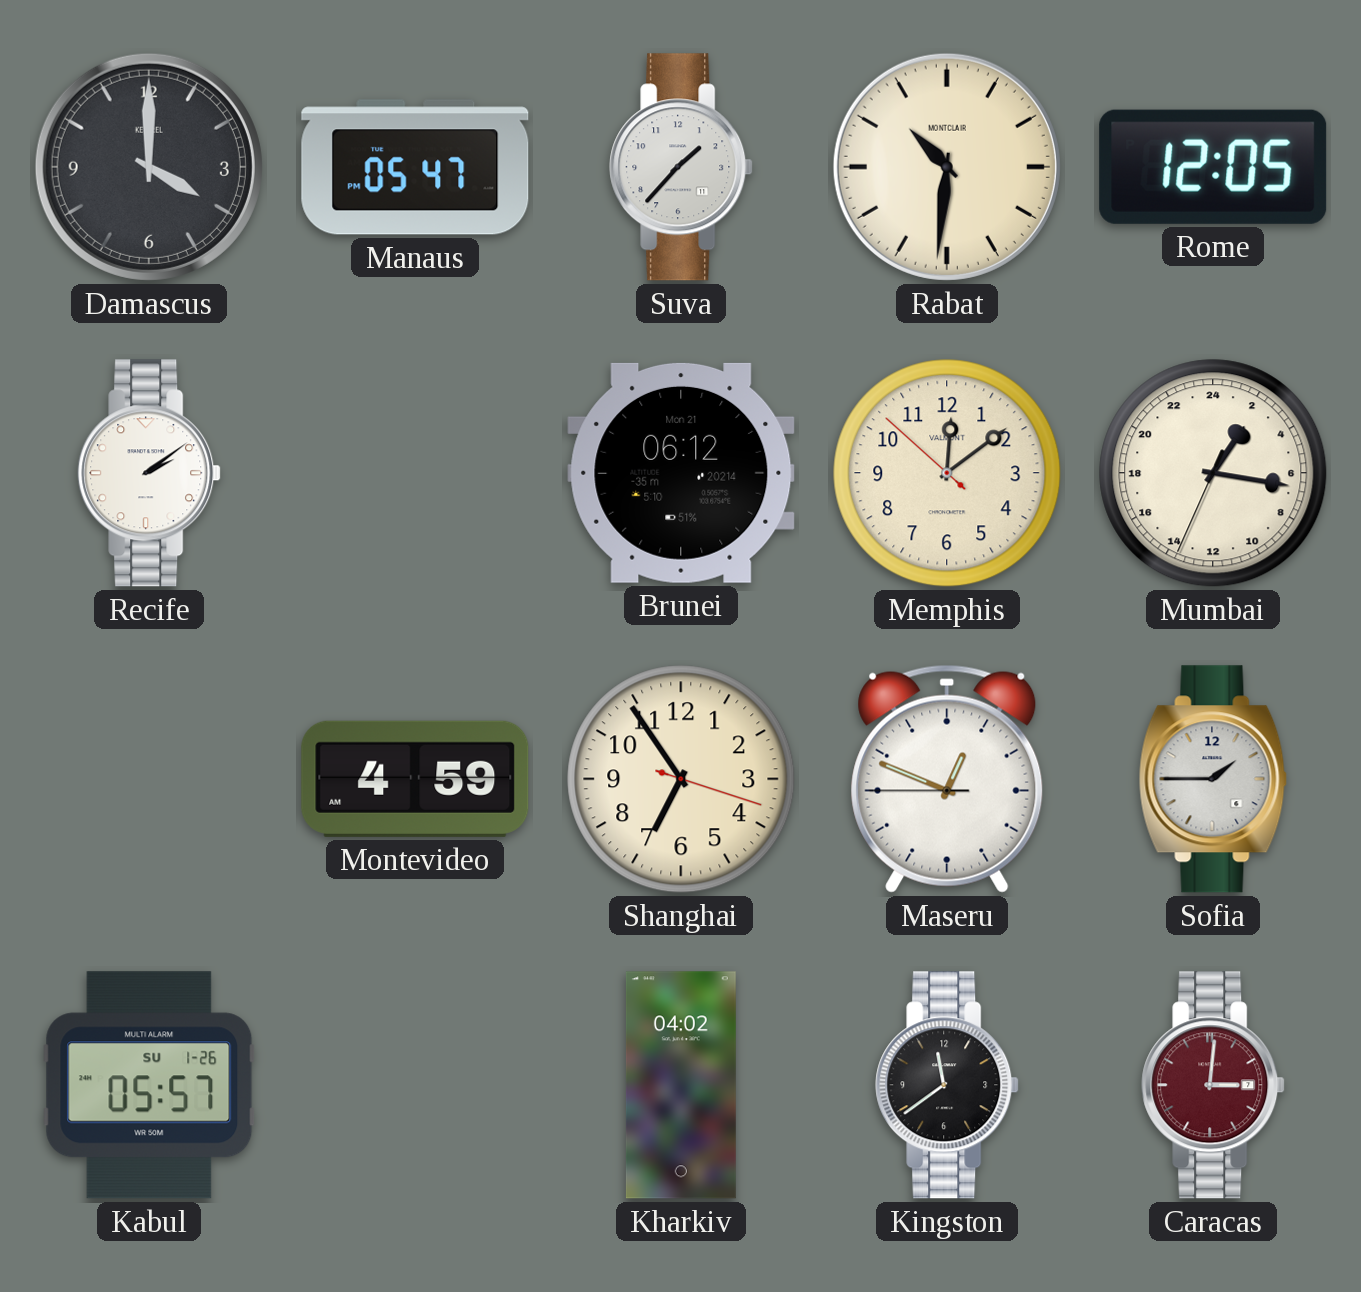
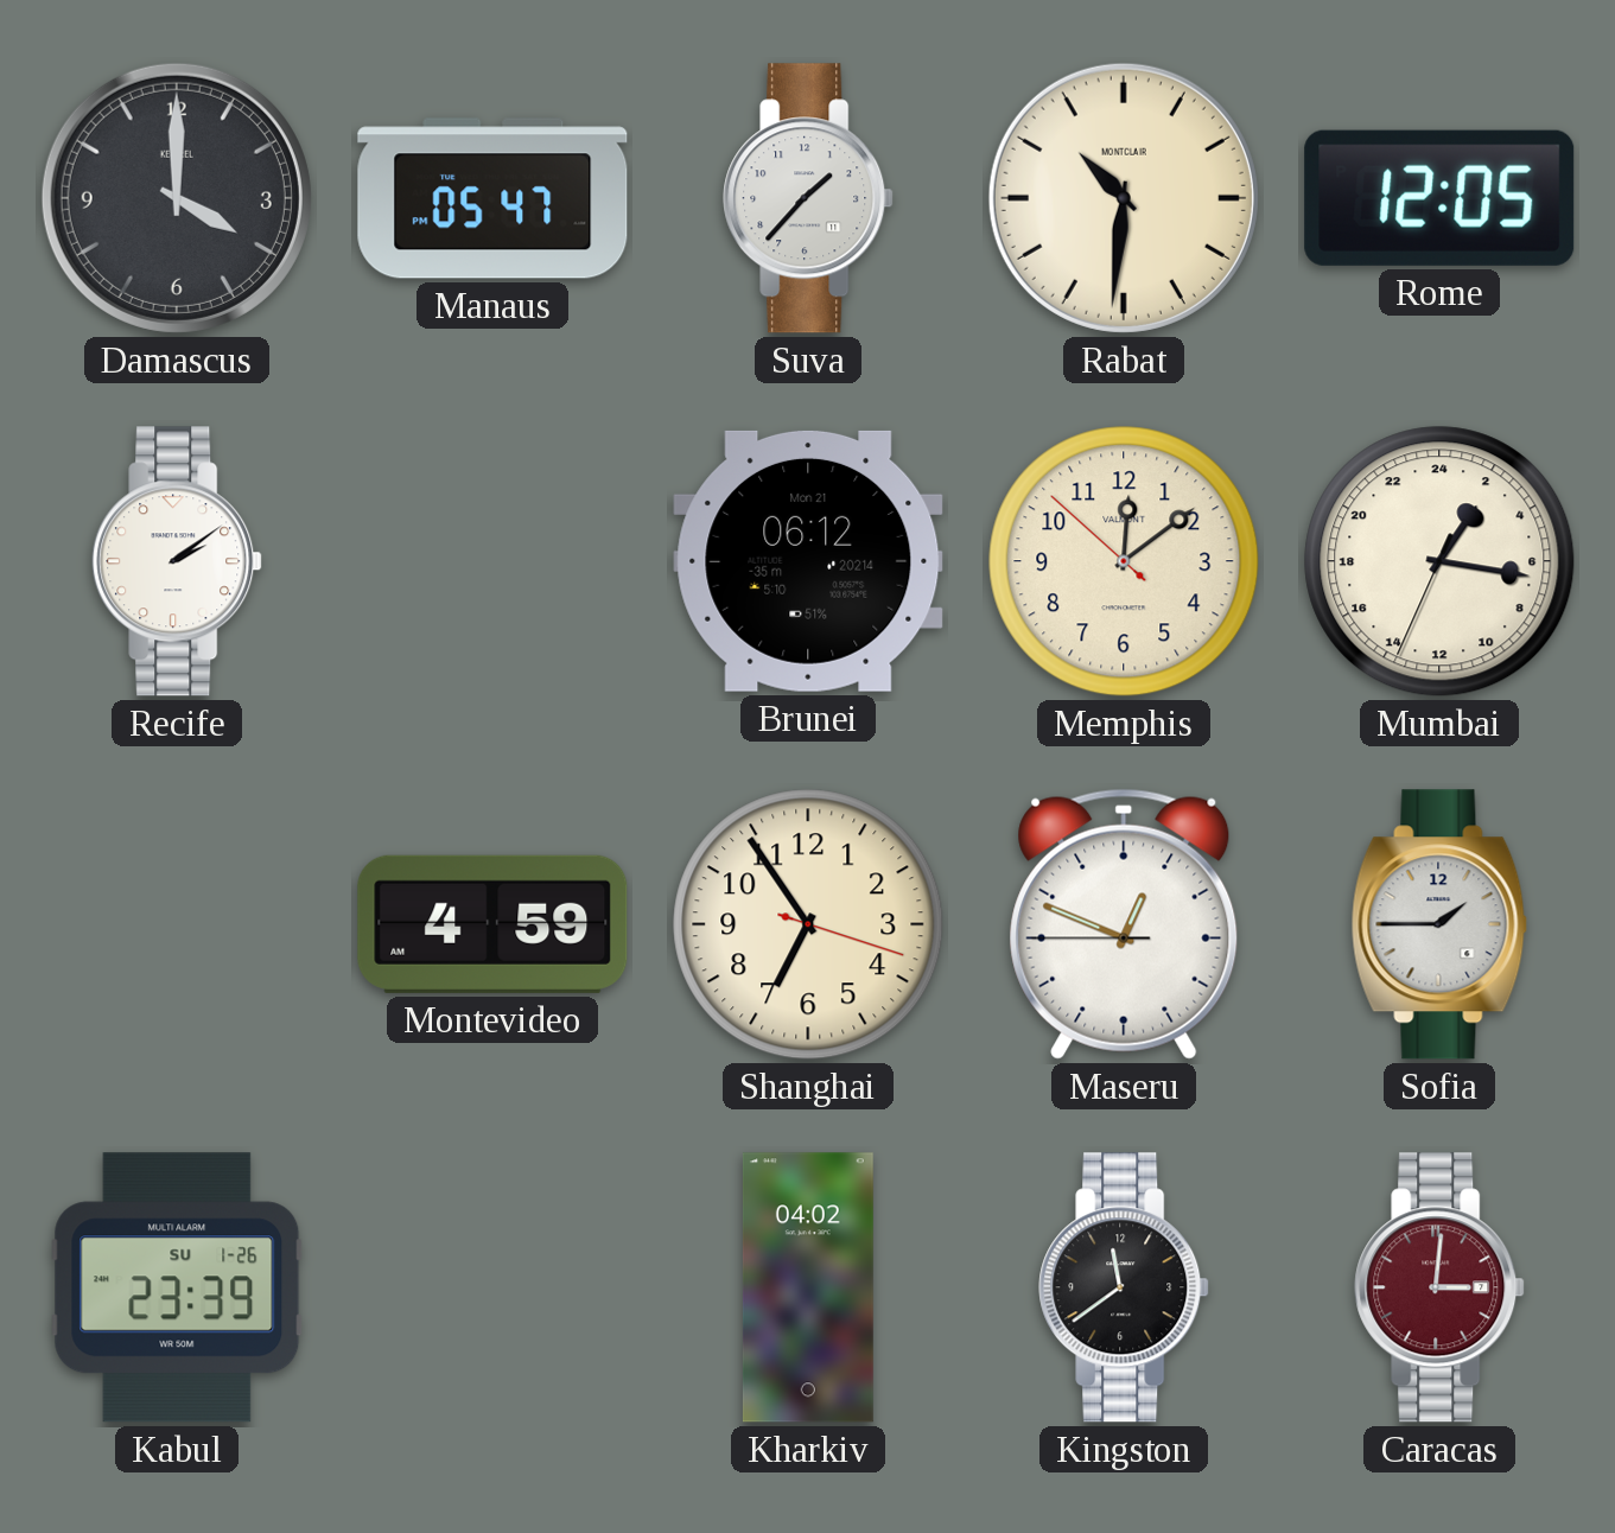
Kabul: 05:57 -> 23:39 (177, 1287)
